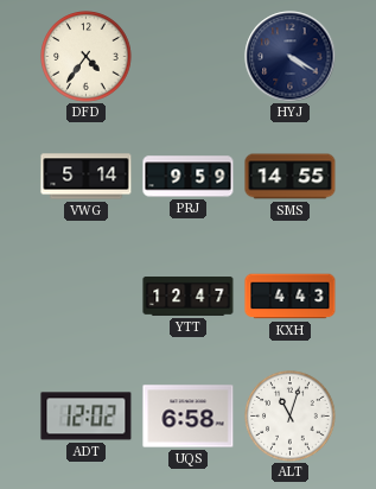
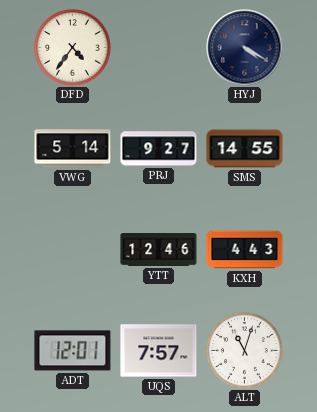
PRJ: 9:59 -> 9:27 (159, 149)
YTT: 12:47 -> 12:46 (159, 250)
ADT: 12:02 -> 12:01 (73, 351)
UQS: 6:58 -> 7:57 (159, 351)
